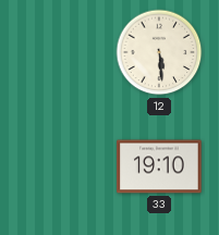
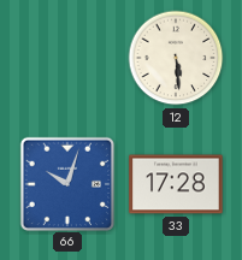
66: none -> 10:03 (66, 183)
33: 19:10 -> 17:28 (176, 184)
